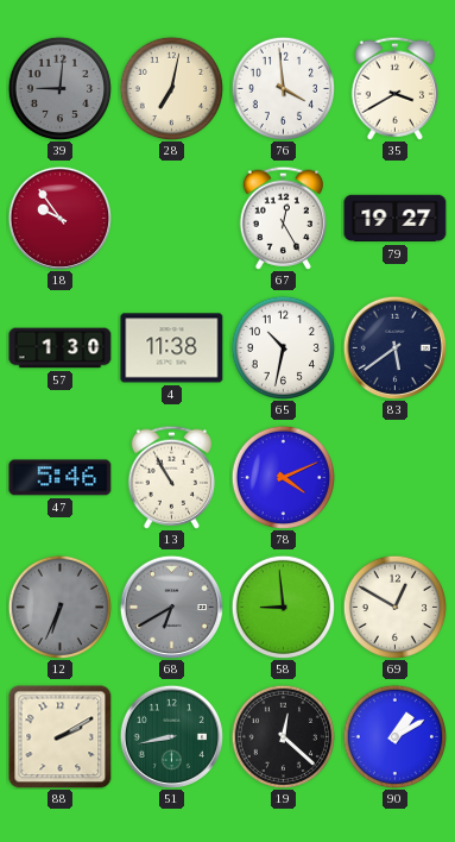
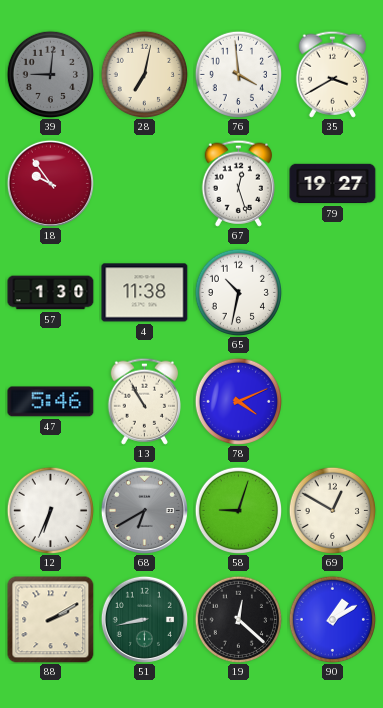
67: 12:25 -> 12:27 (238, 183)
83: 5:39 -> none (394, 347)
12 dial: grey -> white (50, 510)
58: 8:59 -> 9:03 (238, 510)
